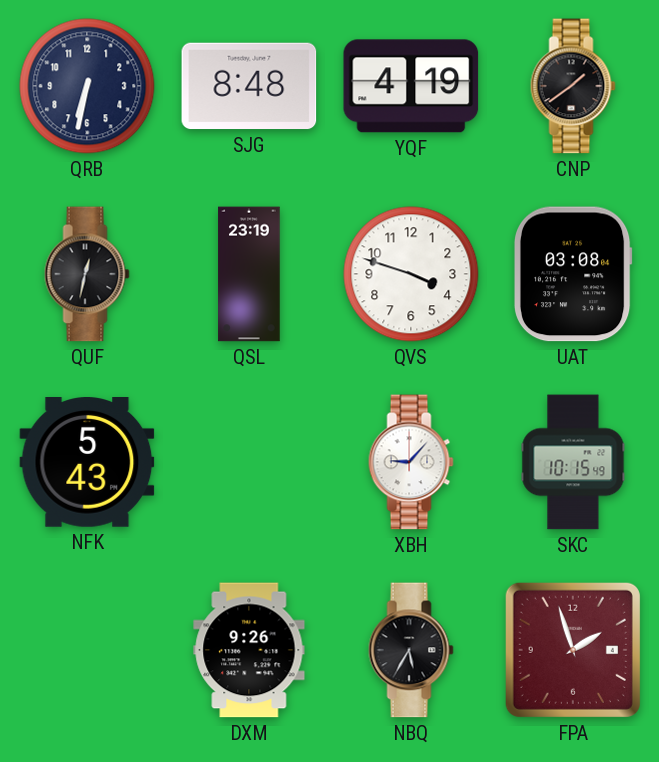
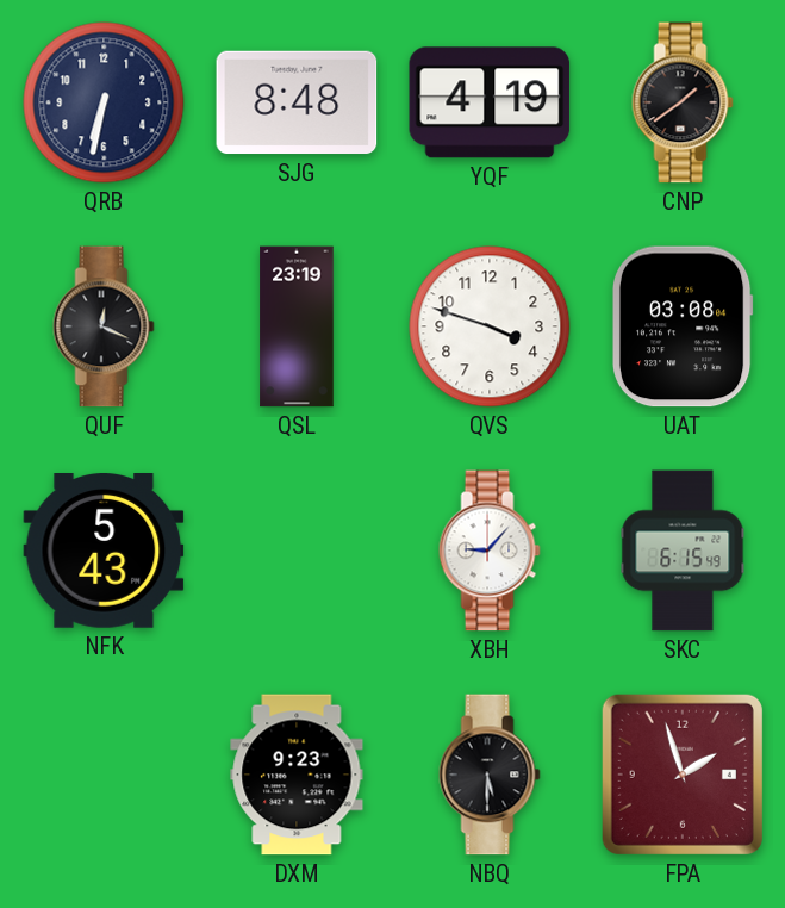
QUF: 12:32 -> 12:19 (104, 326)
SKC: 10:15 -> 6:15 (683, 551)
DXM: 9:26 -> 9:23 (297, 775)
NBQ: 5:35 -> 5:30 (490, 775)
